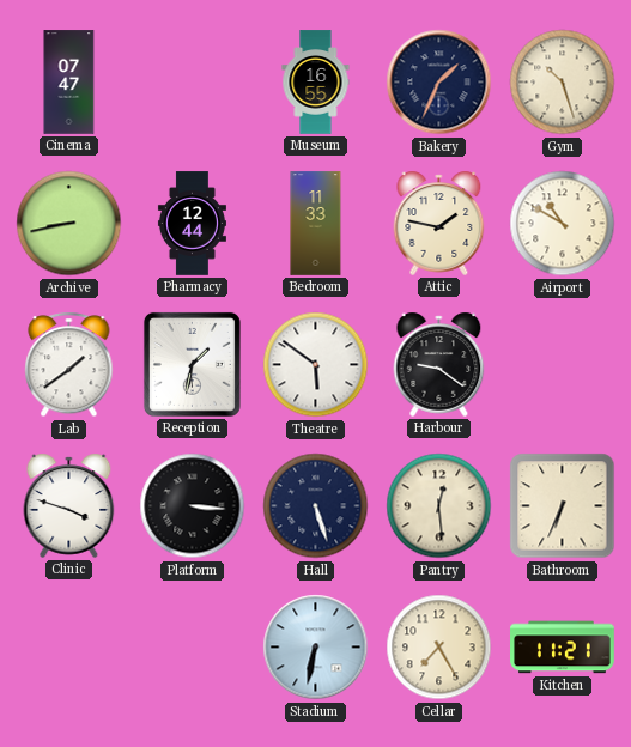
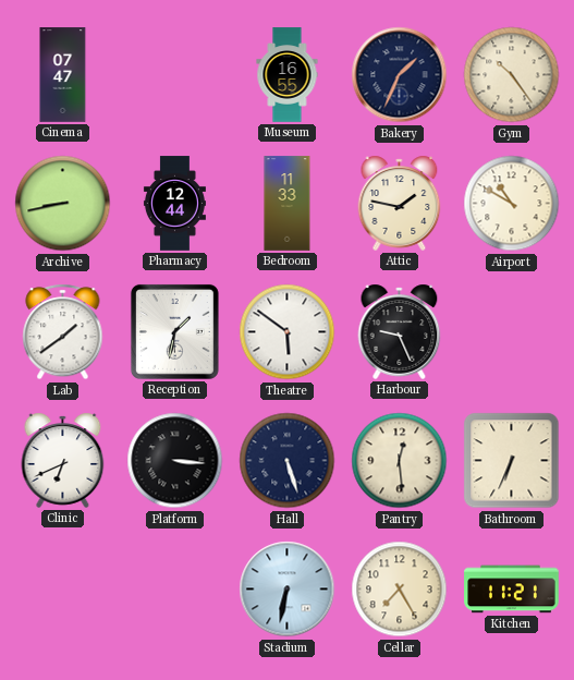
Gym: 10:27 -> 10:24 (512, 75)
Harbour: 9:21 -> 9:26 (400, 331)
Clinic: 3:48 -> 6:41 (63, 460)
